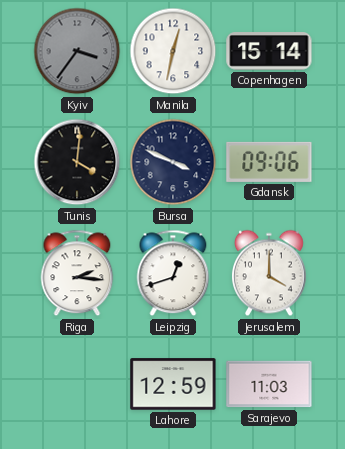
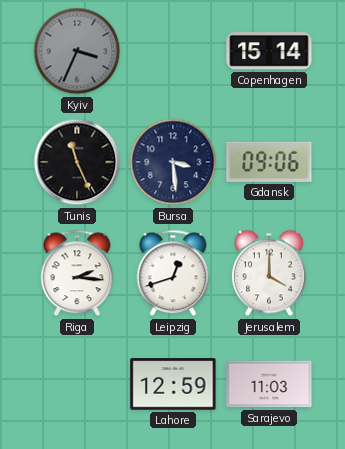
Kyiv: 3:36 -> 3:34 (77, 51)
Manila: 12:32 -> none (173, 51)
Tunis: 4:01 -> 11:26 (77, 162)
Bursa: 3:49 -> 3:29 (173, 162)
